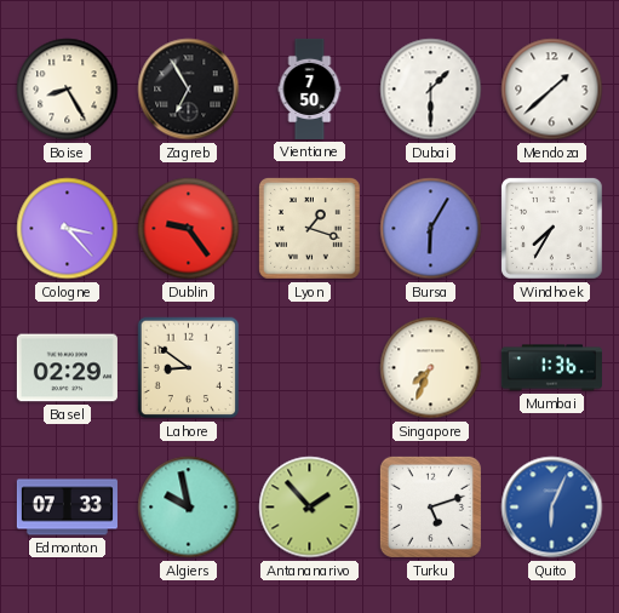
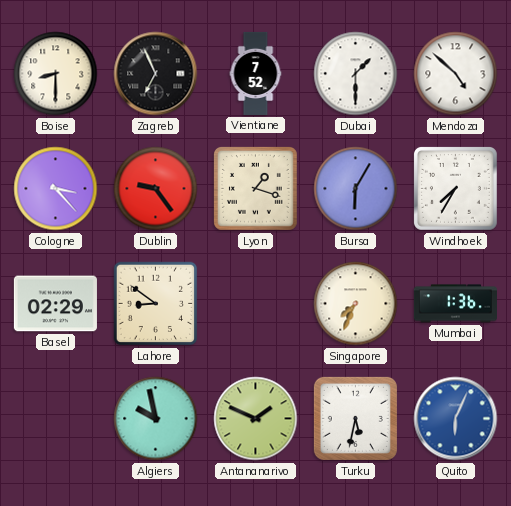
Boise: 8:25 -> 8:30 (56, 74)
Zagreb: 6:55 -> 6:56 (156, 74)
Vientiane: 7:50 -> 7:52 (256, 73)
Mendoza: 1:38 -> 4:52 (456, 74)
Edmonton: 07:33 -> none (67, 508)
Antananarivo: 1:53 -> 1:49 (256, 419)
Turku: 5:12 -> 5:32 (355, 418)
